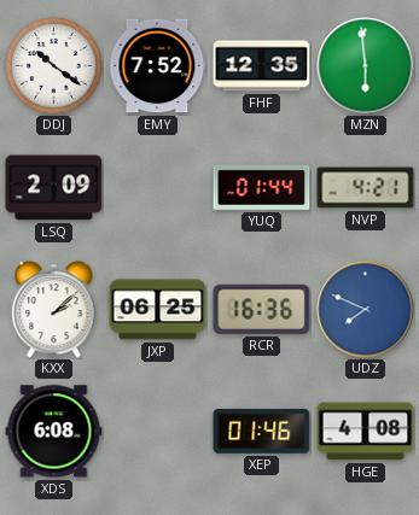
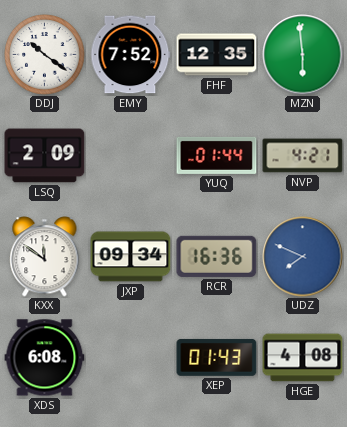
KXX: 2:08 -> 11:51 (45, 257)
JXP: 06:25 -> 09:34 (131, 257)
XEP: 01:46 -> 01:43 (217, 357)
